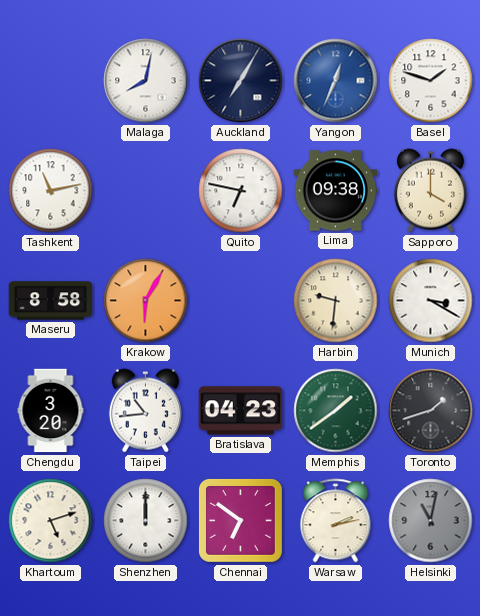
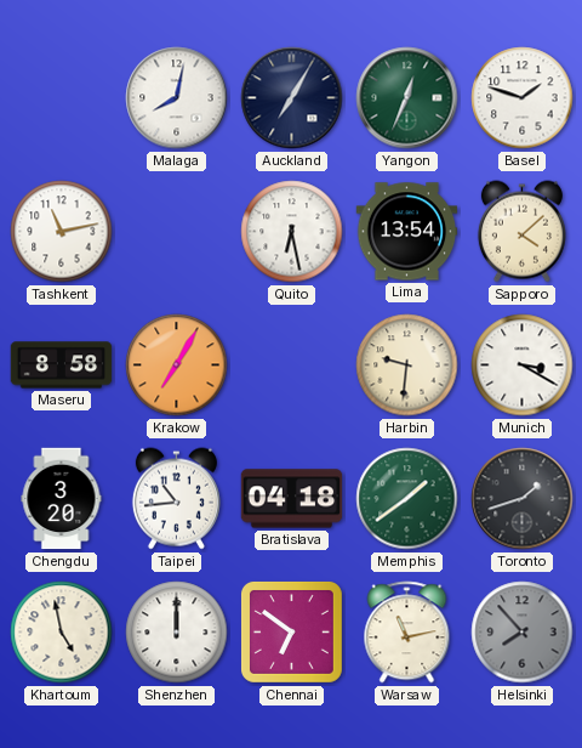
Yangon dial: blue -> green (407, 98)
Quito: 6:47 -> 6:28 (292, 232)
Lima: 09:38 -> 13:54 (407, 232)
Sapporo: 4:00 -> 4:08 (521, 232)
Krakow: 6:05 -> 7:05 (177, 365)
Bratislava: 04:23 -> 04:18 (292, 499)
Khartoum: 5:12 -> 4:58 (62, 633)
Warsaw: 2:13 -> 11:13 (407, 633)
Helsinki: 11:02 -> 7:53 (523, 633)
